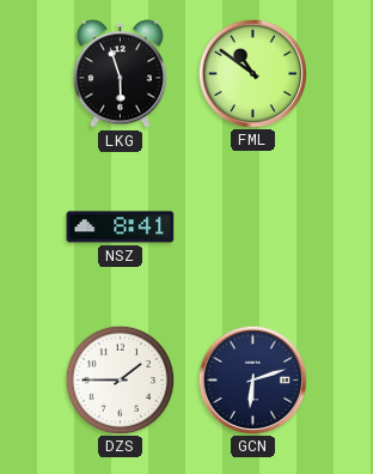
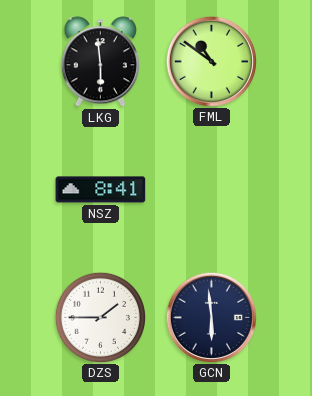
LKG: 5:57 -> 5:59 (100, 62)
GCN: 6:12 -> 5:59 (211, 317)
